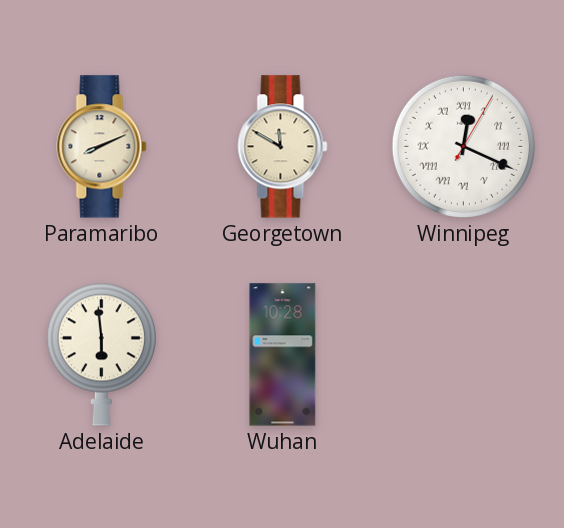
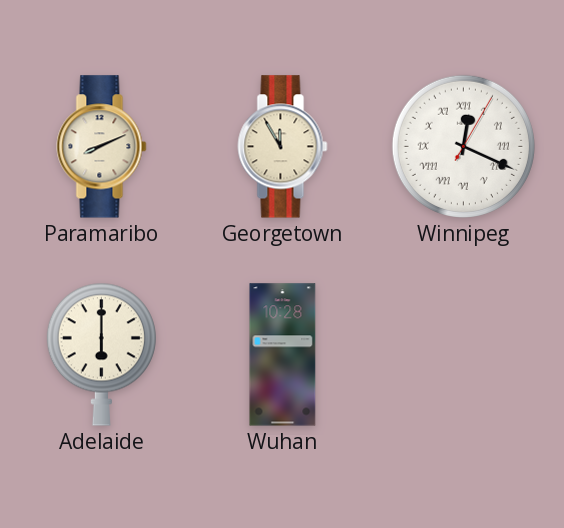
Georgetown: 11:50 -> 11:55 (283, 147)
Adelaide: 5:59 -> 6:00 (101, 354)
